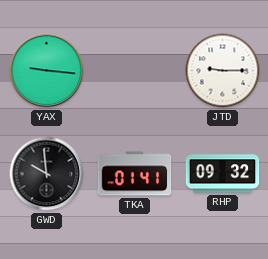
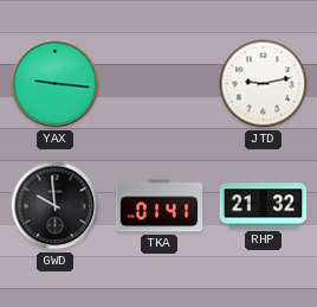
JTD: 9:15 -> 9:13 (264, 84)
RHP: 09:32 -> 21:32 (264, 206)
